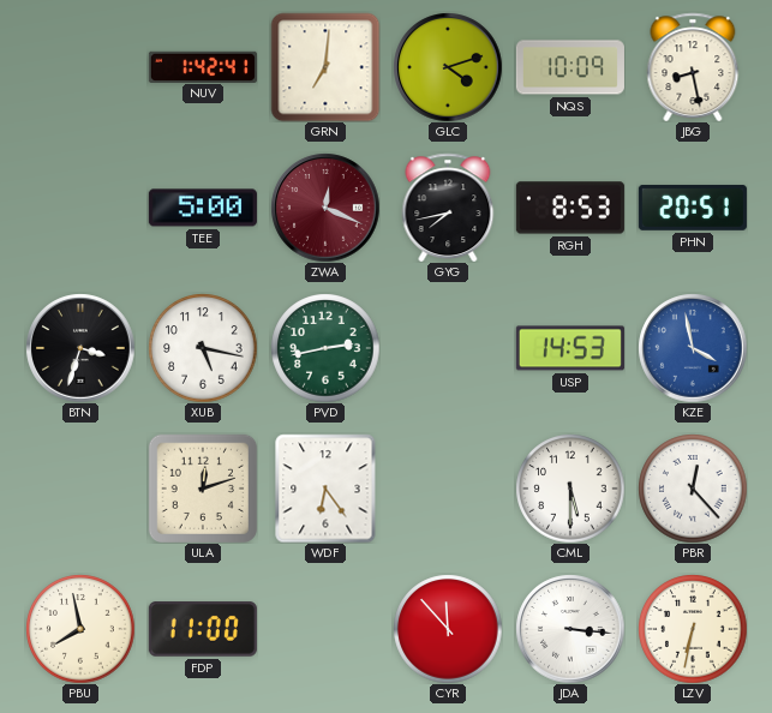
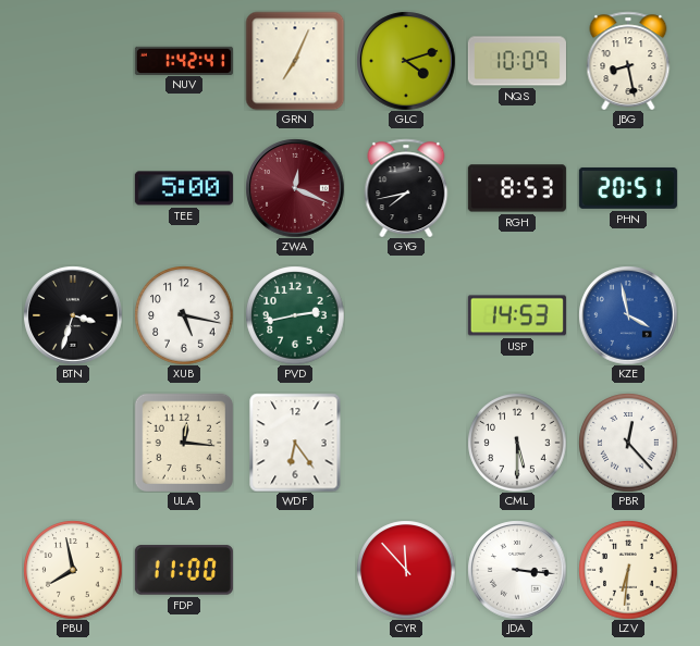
GRN: 7:01 -> 7:04 (295, 61)
ULA: 12:12 -> 12:16 (183, 442)
LZV: 6:32 -> 6:31 (628, 570)
